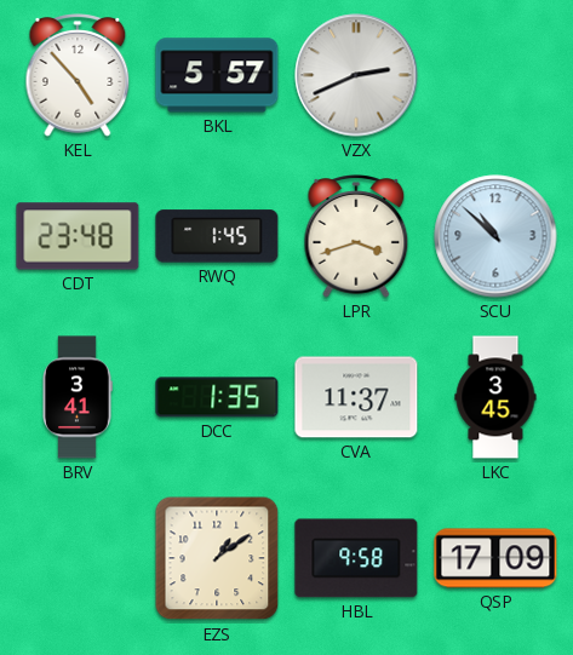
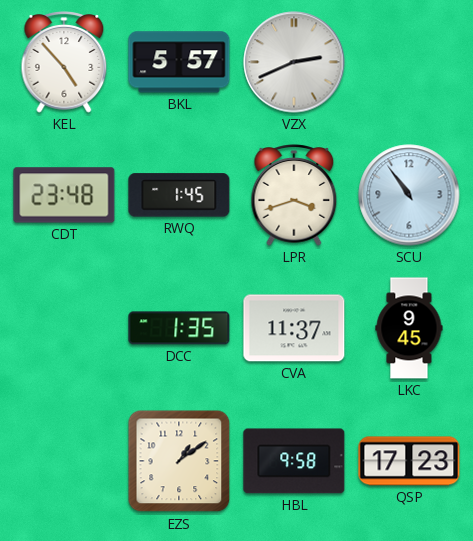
SCU: 10:52 -> 10:54 (409, 195)
BRV: 3:41 -> none (78, 397)
LKC: 3:45 -> 9:45 (409, 328)
QSP: 17:09 -> 17:23 (409, 461)
